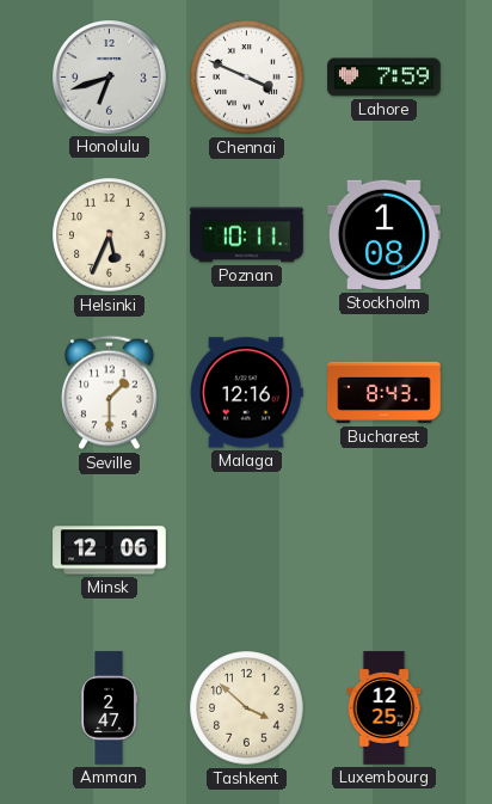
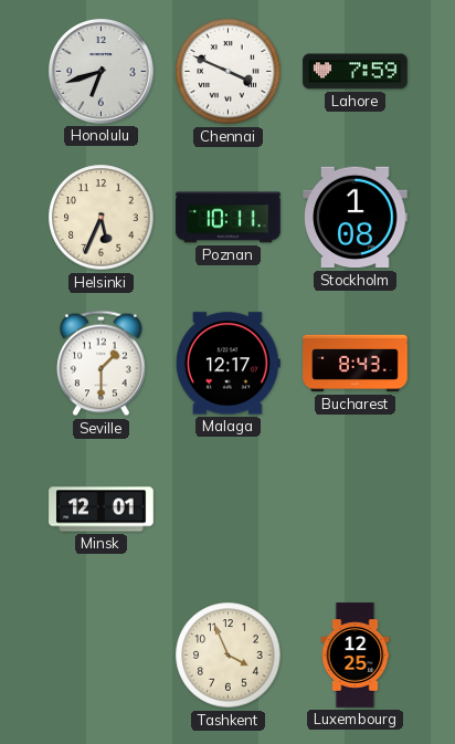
Malaga: 12:16 -> 12:17 (227, 364)
Minsk: 12:06 -> 12:01 (102, 510)
Amman: 2:47 -> none (109, 708)
Tashkent: 3:52 -> 3:56 (229, 656)
